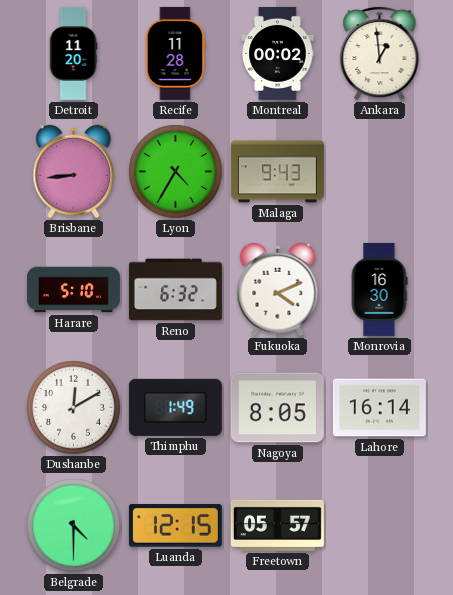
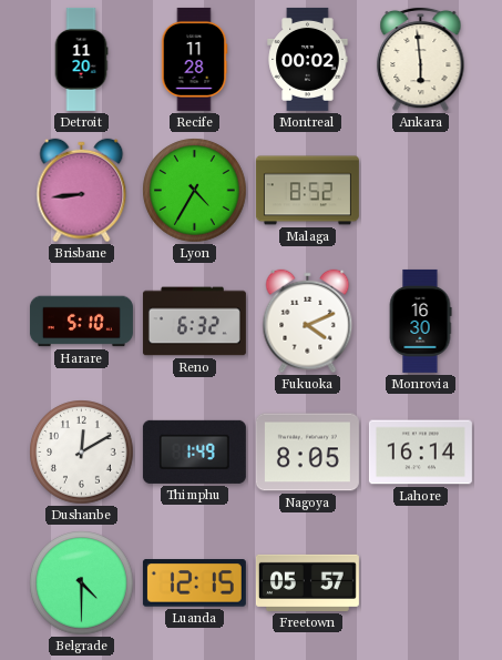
Ankara: 12:59 -> 5:59 (421, 59)
Malaga: 9:43 -> 8:52 (307, 191)
